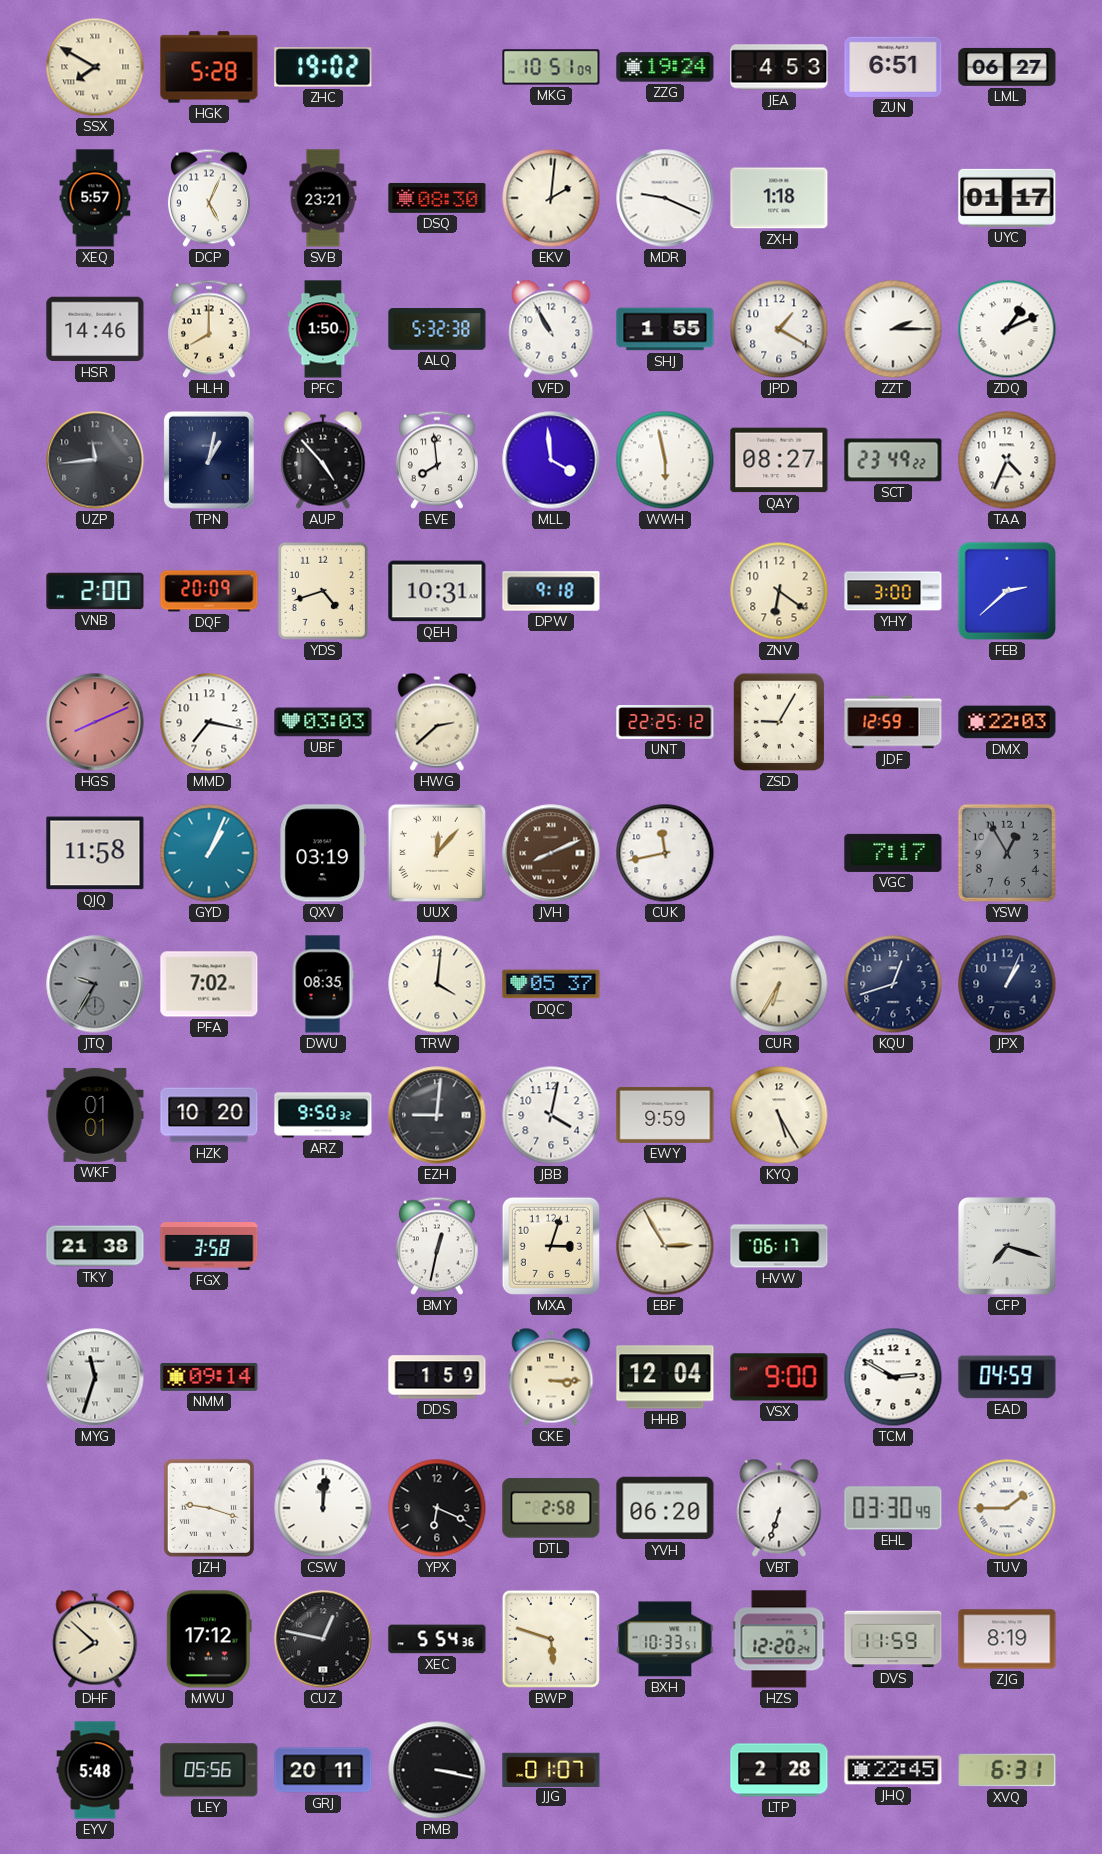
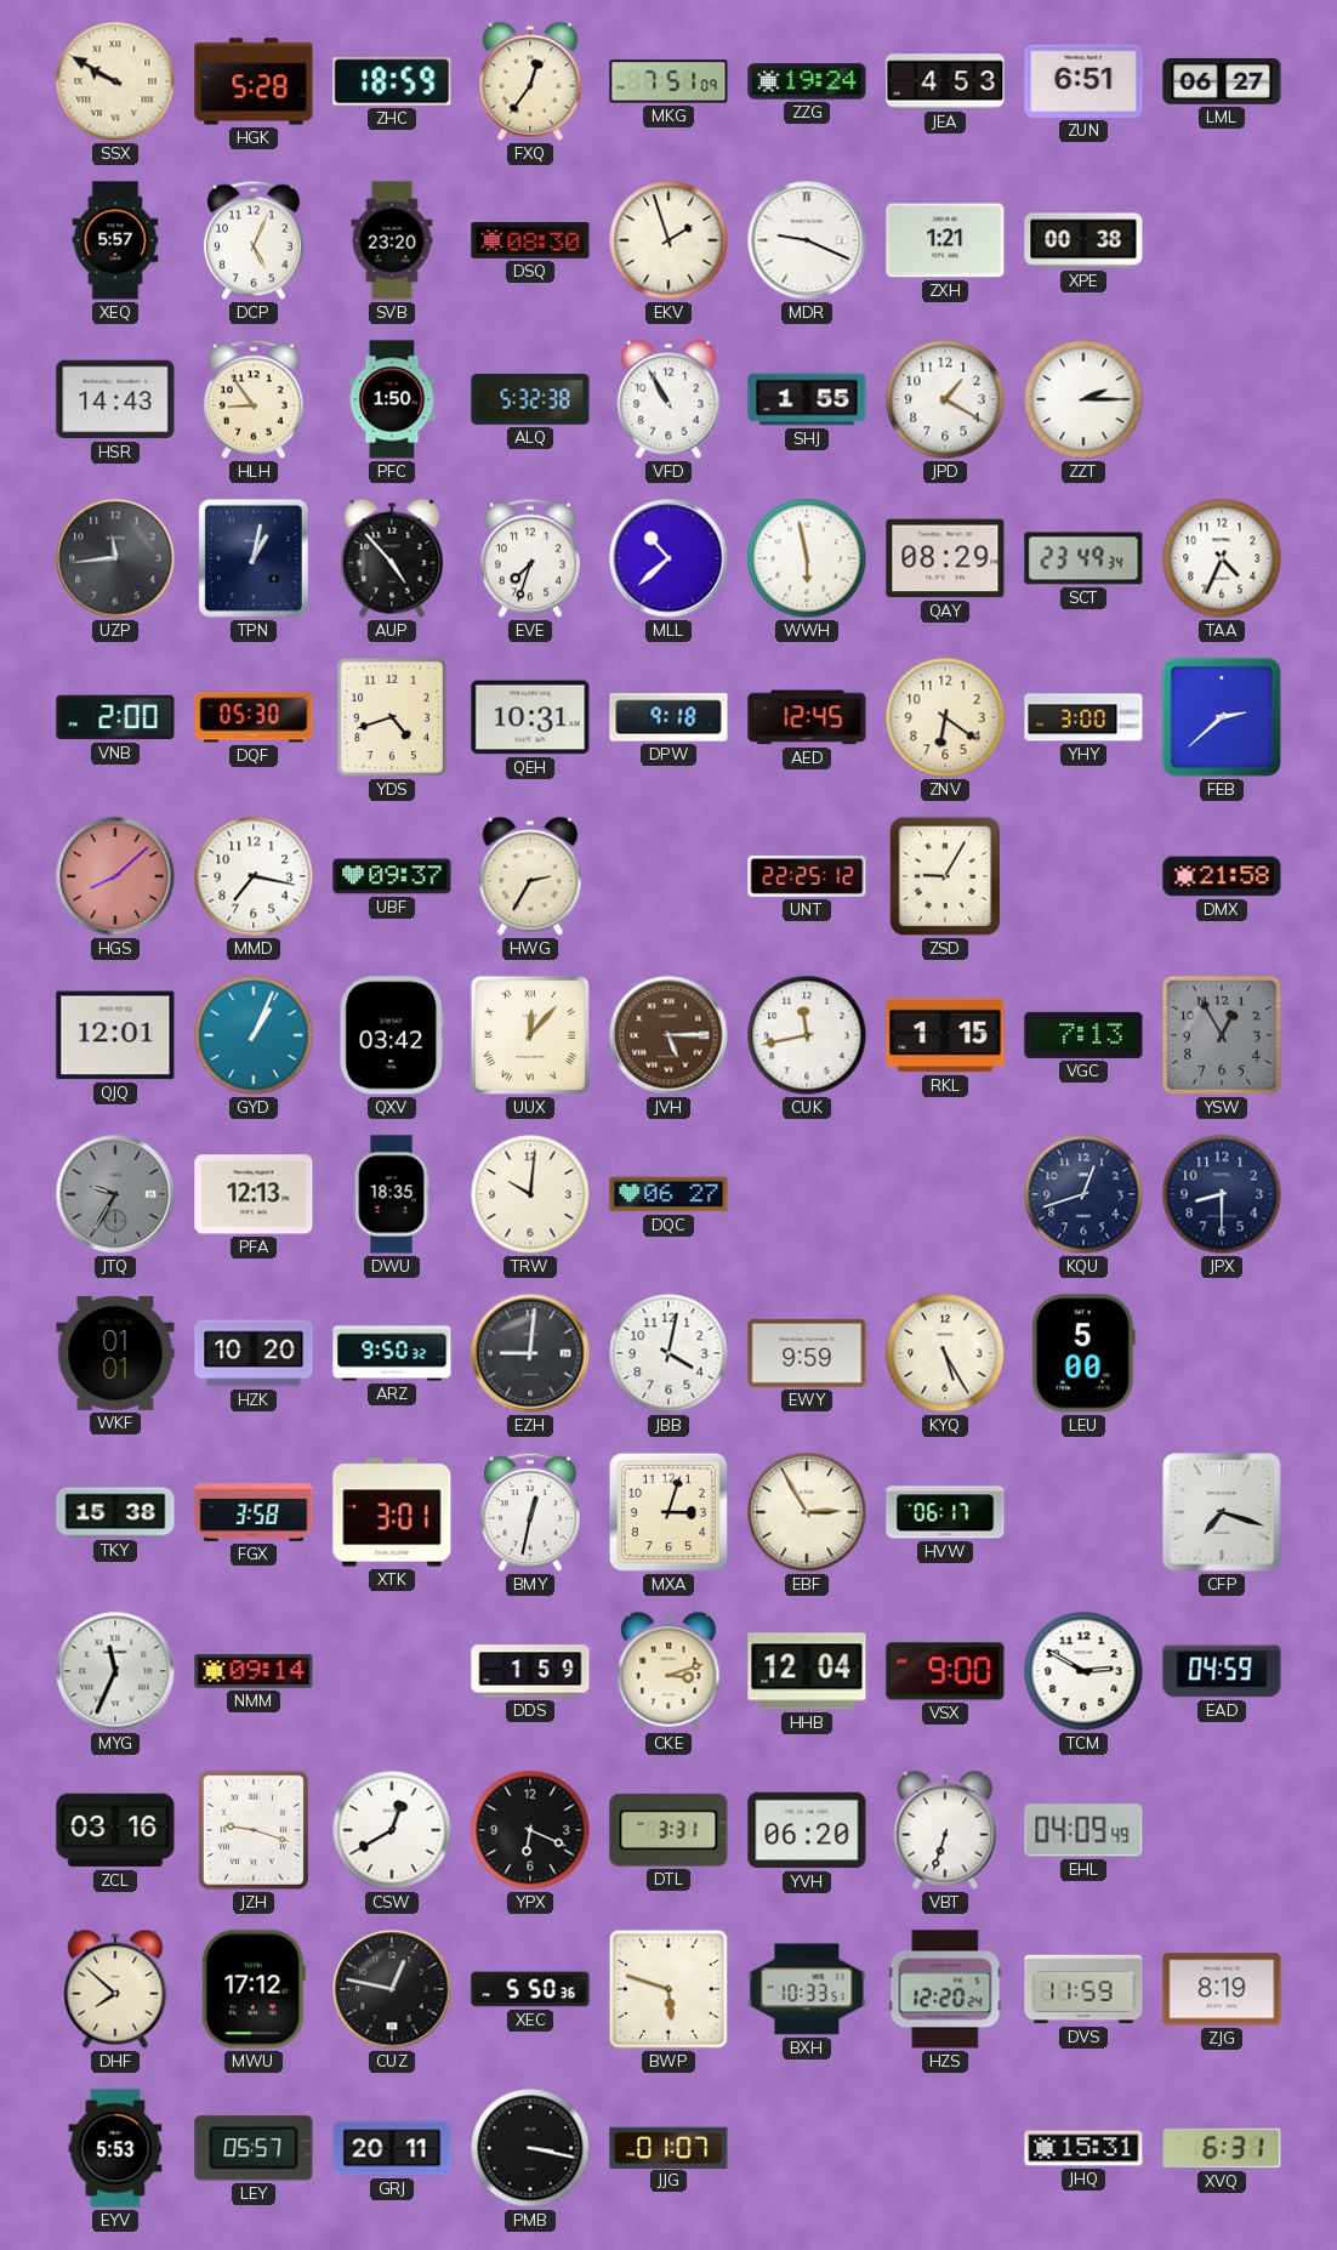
SSX: 7:50 -> 9:50 (115, 81)
ZHC: 19:02 -> 18:59 (392, 81)
FXQ: none -> 12:36 (530, 81)
MKG: 10:51 -> 7:51 (668, 81)
SVB: 23:21 -> 23:20 (392, 240)
EKV: 2:01 -> 1:57 (668, 240)
ZXH: 1:18 -> 1:21 (945, 240)
XPE: none -> 00:38 (1083, 240)
UYC: 01:17 -> none (1007, 198)
HSR: 14:46 -> 14:43 (115, 399)
HLH: 8:00 -> 8:54 (254, 399)
ZDQ: 1:11 -> none (1007, 329)
EVE: 7:59 -> 7:33 (530, 558)
MLL: 3:59 -> 10:38 (668, 558)
QAY: 08:27 -> 08:29 (945, 558)
SCT: 23:49:22 -> 23:49:34 (1083, 558)
DQF: 20:09 -> 05:30 (254, 717)
AED: none -> 12:45 (807, 717)
HGS: 8:11 -> 8:08 (115, 876)
UBF: 03:03 -> 09:37 (392, 876)
HWG: 2:38 -> 2:35 (530, 876)
JDF: 12:59 -> none (893, 722)
DMX: 22:03 -> 21:58 (1222, 876)
QJQ: 11:58 -> 12:01 (115, 1035)
QXV: 03:19 -> 03:42 (392, 1035)
JVH: 8:11 -> 5:15 (668, 1035)
RKL: none -> 1:15 (945, 1035)
VGC: 7:17 -> 7:13 (1083, 1035)
PFA: 7:02 -> 12:13 (254, 1194)
DWU: 08:35 -> 18:35 (392, 1194)
TRW: 4:01 -> 10:01 (530, 1194)
DQC: 05:37 -> 06:27 (668, 1194)
CUR: 6:35 -> none (779, 984)
JPX: 1:04 -> 8:30 (1222, 1194)
LEU: none -> 5:00 (1083, 1353)
TKY: 21:38 -> 15:38 (115, 1512)
XTK: none -> 3:01 (392, 1512)
MYG: 11:33 -> 11:34 (115, 1671)
CKE: 3:15 -> 3:12 (668, 1671)
ZCL: none -> 03:16 (115, 1830)
CSW: 12:01 -> 12:40 (392, 1830)
DTL: 2:58 -> 3:31 (668, 1830)
EHL: 03:30 -> 04:09 (1083, 1830)
TUV: 1:45 -> none (1007, 1508)
XEC: 5:54 -> 5:50 (530, 1989)
EYV: 5:48 -> 5:53 (115, 2148)
LEY: 05:56 -> 05:57 (254, 2148)
LTP: 2:28 -> none (779, 1770)
JHQ: 22:45 -> 15:31 (1083, 2148)
